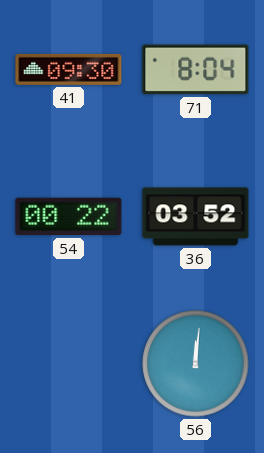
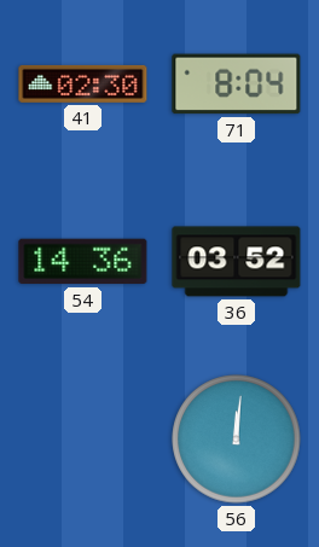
41: 09:30 -> 02:30 (83, 83)
54: 00:22 -> 14:36 (83, 262)
